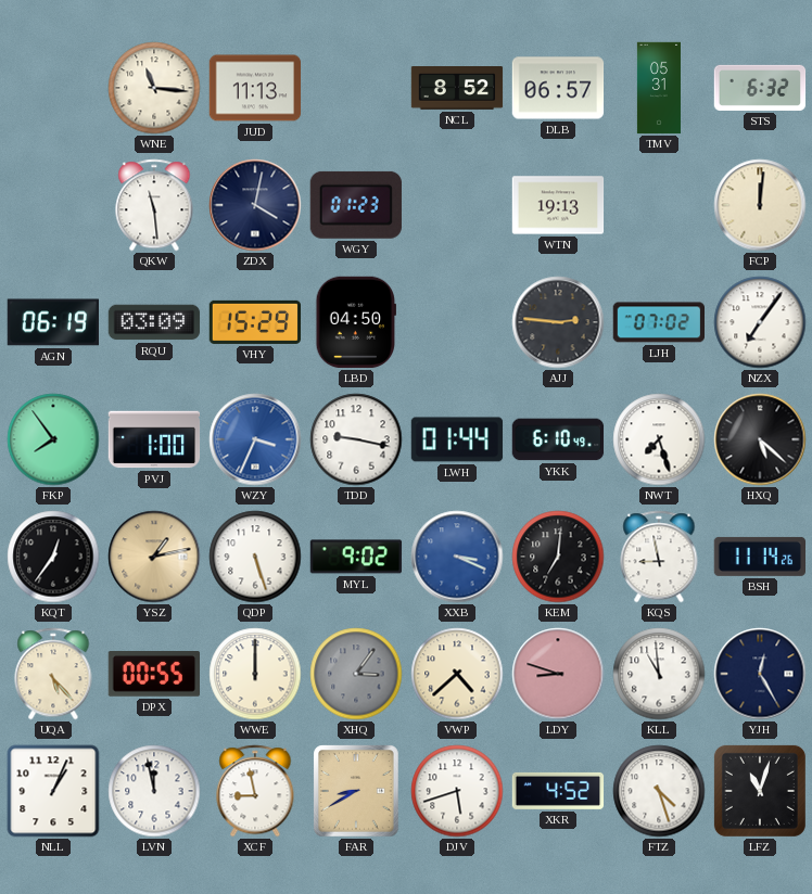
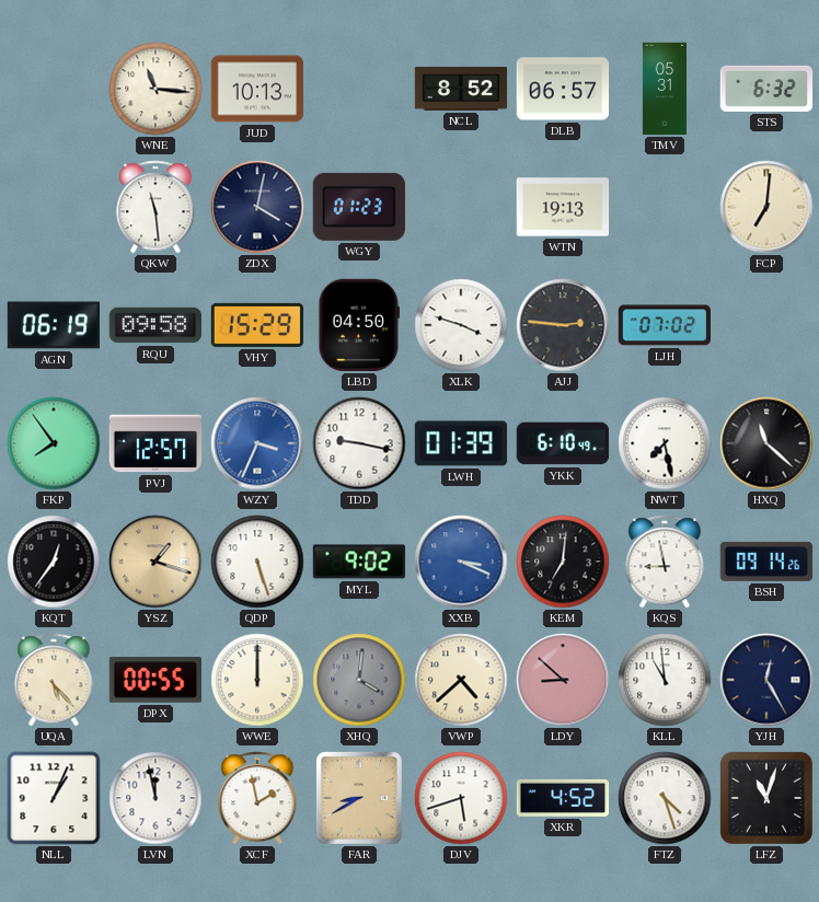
JUD: 11:13 -> 10:13 (257, 89)
FCP: 12:01 -> 7:01 (766, 207)
RQU: 03:09 -> 09:58 (155, 325)
XLK: none -> 3:48 (461, 325)
NZX: 7:06 -> none (760, 322)
PVJ: 1:00 -> 12:57 (155, 443)
LWH: 01:44 -> 01:39 (461, 443)
NWT: 7:27 -> 7:28 (665, 443)
HXQ: 5:22 -> 11:22 (766, 443)
YSZ: 1:13 -> 1:18 (155, 562)
BSH: 11:14 -> 09:14 (766, 562)
XHQ: 3:06 -> 4:01 (359, 680)
LDY: 8:48 -> 8:52 (563, 680)
XCF: 8:58 -> 1:58 (257, 798)
